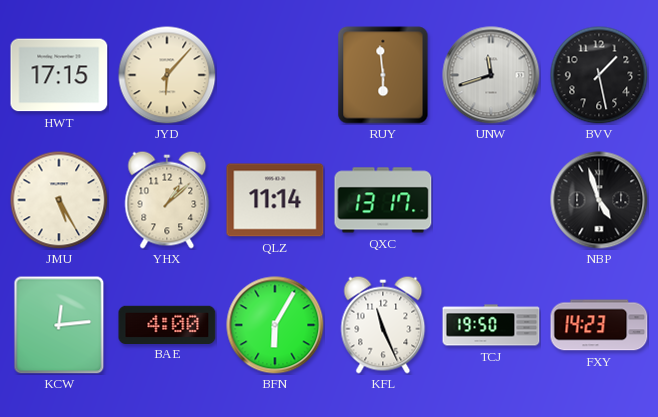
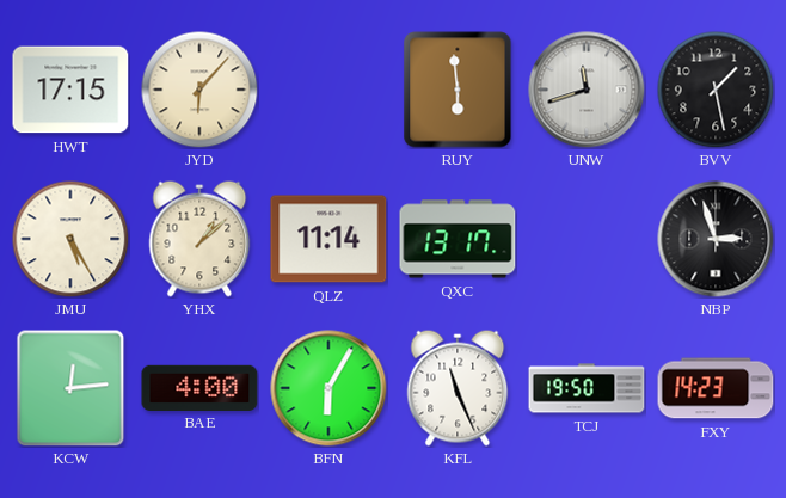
NBP: 4:57 -> 2:57 (716, 239)
